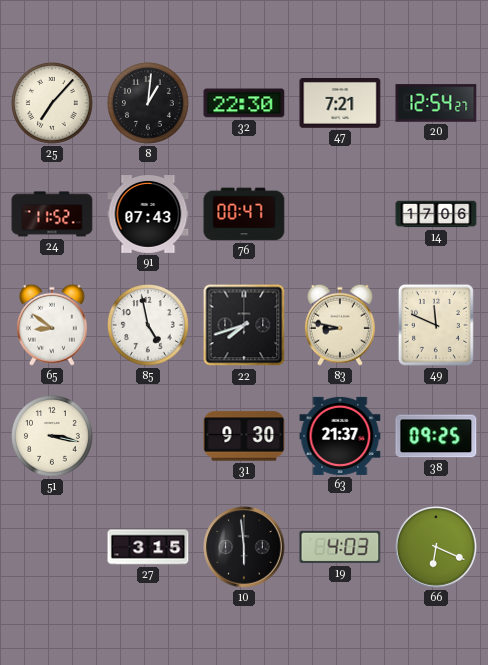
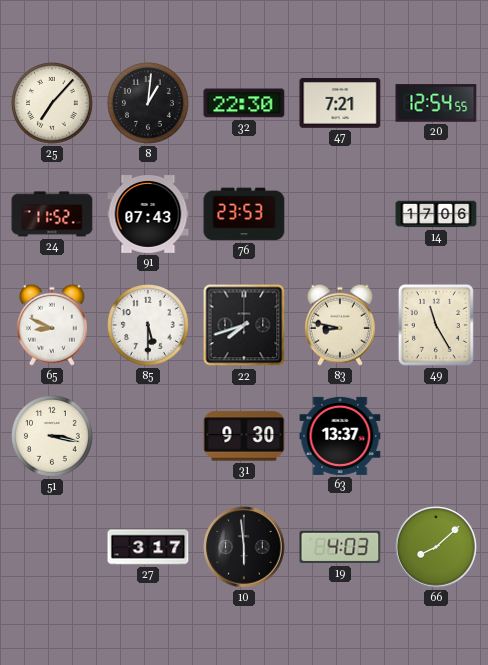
20: 12:54:27 -> 12:54:55 (436, 103)
76: 00:47 -> 23:53 (244, 214)
65: 8:51 -> 8:49 (52, 325)
85: 4:58 -> 5:30 (149, 326)
49: 11:49 -> 11:25 (436, 325)
63: 21:37 -> 13:37 (340, 436)
38: 09:25 -> none (436, 436)
27: 3:15 -> 3:17 (148, 547)
66: 6:19 -> 8:08 (436, 547)
